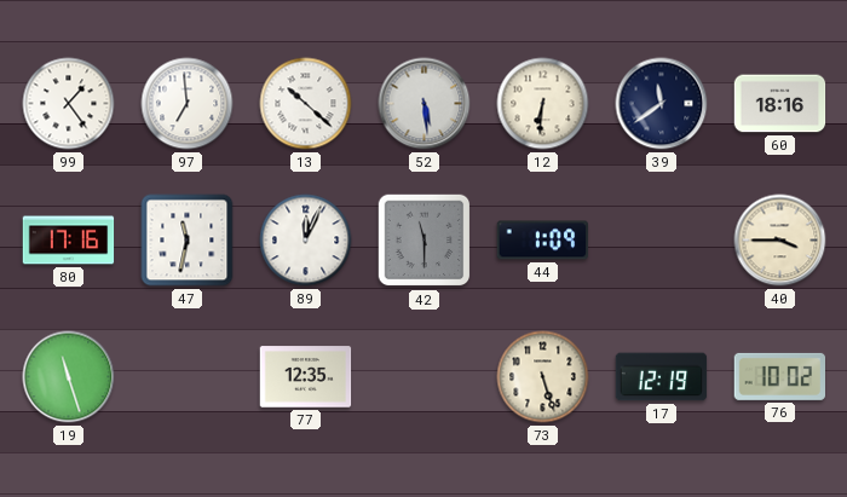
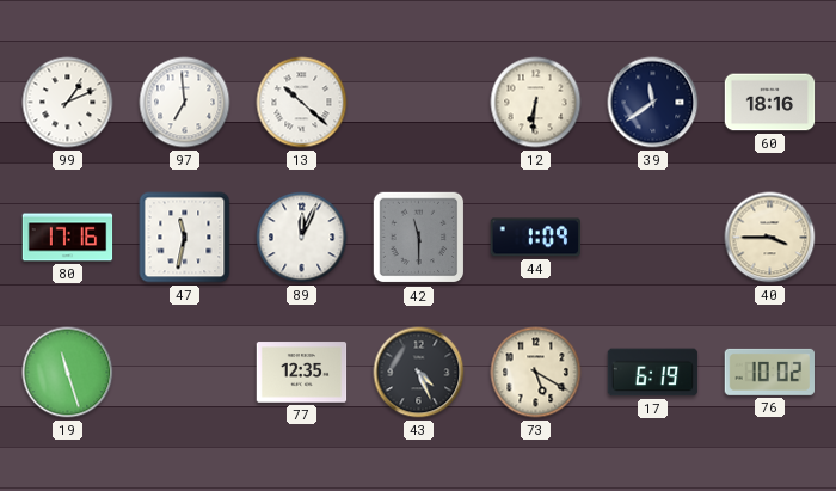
99: 1:24 -> 1:11 (68, 103)
52: 5:29 -> none (425, 104)
43: none -> 4:26 (419, 373)
73: 5:27 -> 5:20 (536, 373)
17: 12:19 -> 6:19 (653, 373)
